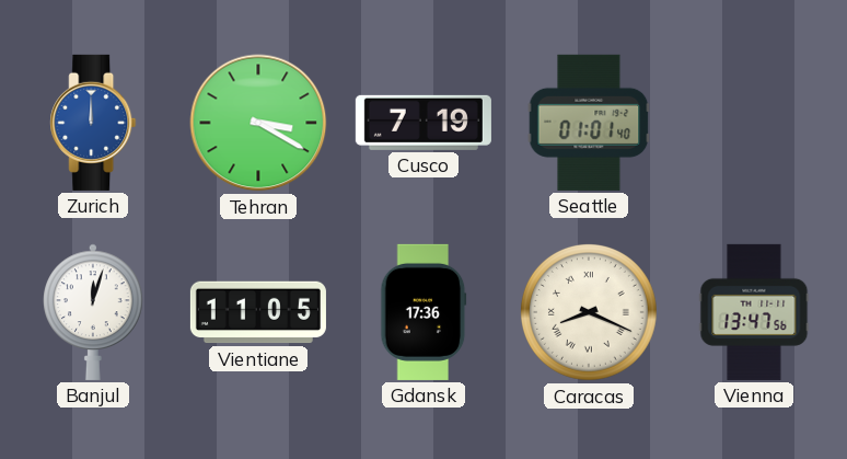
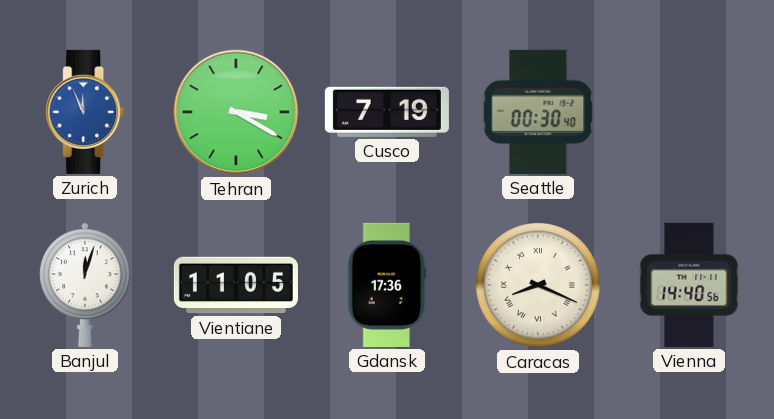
Zurich: 12:00 -> 11:56 (85, 112)
Seattle: 01:01 -> 00:30 (538, 112)
Vienna: 13:47 -> 14:40 (689, 285)
